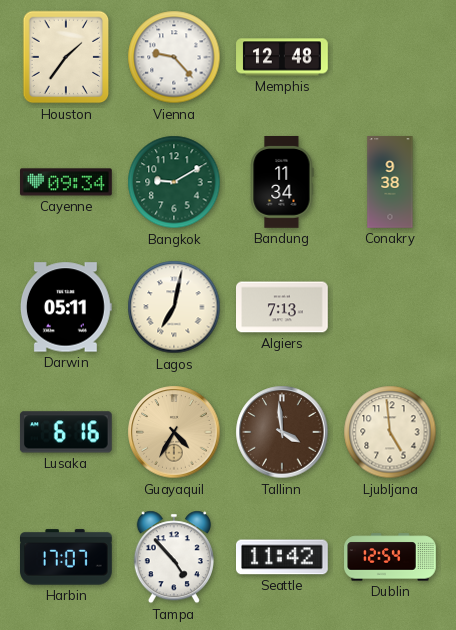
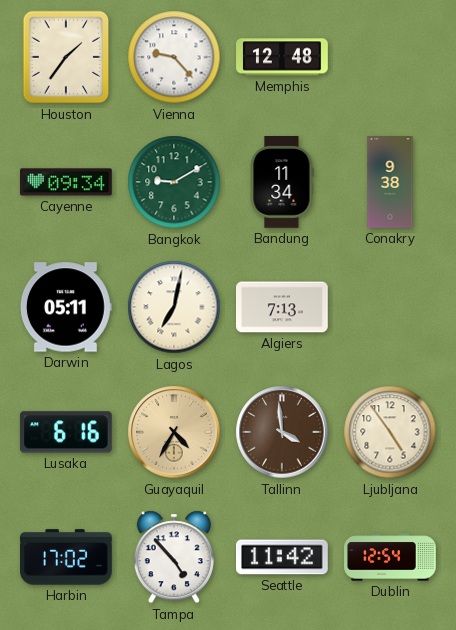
Ljubljana: 4:59 -> 4:54 (390, 432)
Harbin: 17:07 -> 17:02 (67, 557)
